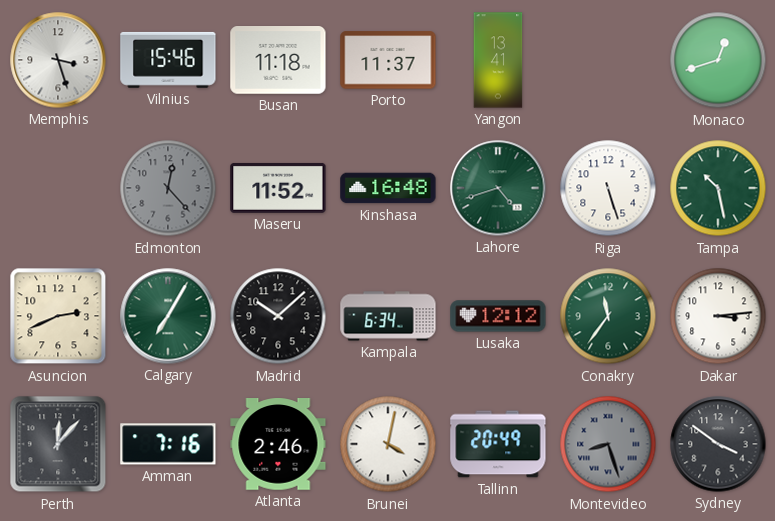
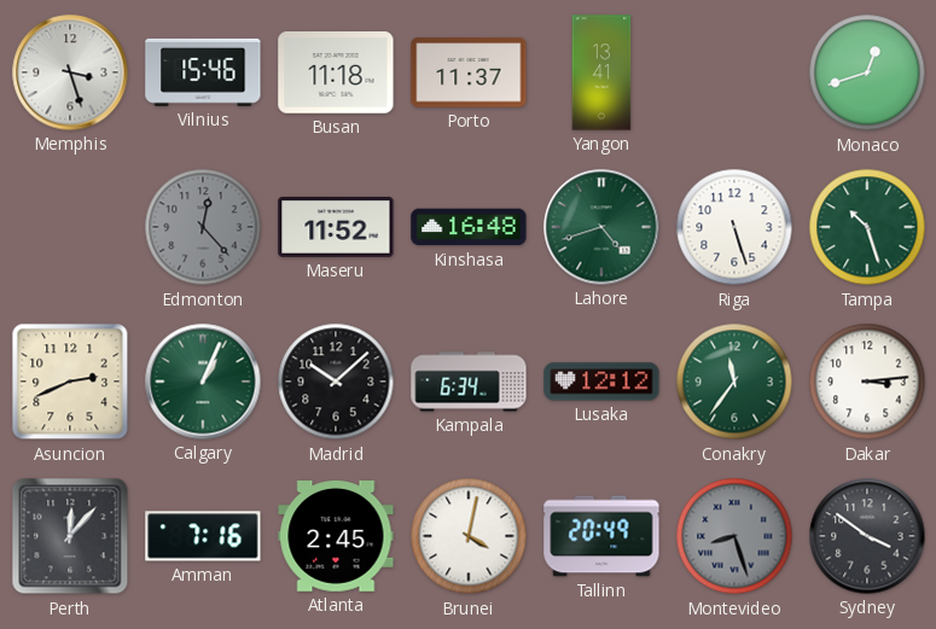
Tampa: 10:28 -> 10:27 (867, 227)
Calgary: 7:05 -> 1:04 (203, 382)
Atlanta: 2:46 -> 2:45 (336, 537)
